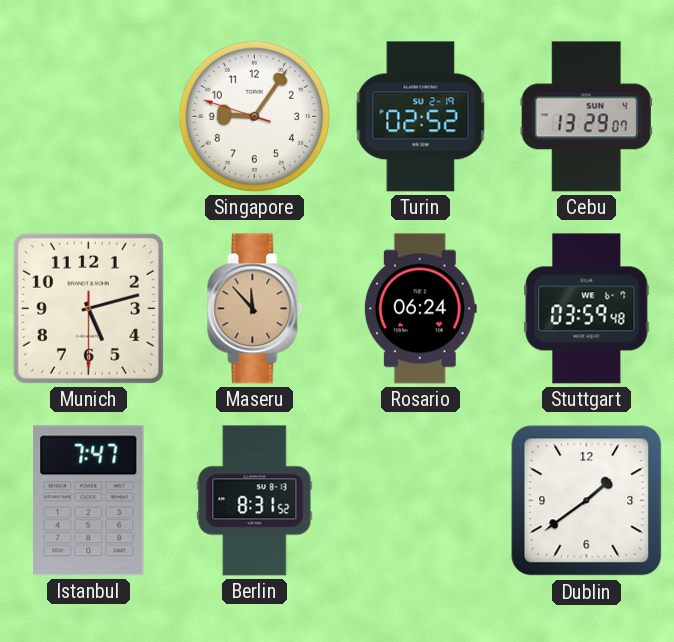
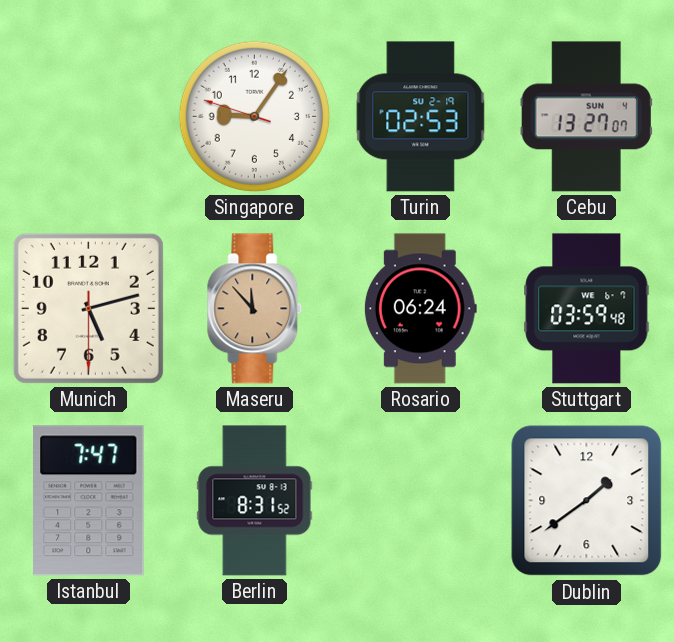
Turin: 02:52 -> 02:53 (421, 117)
Cebu: 13:29 -> 13:27 (586, 117)
